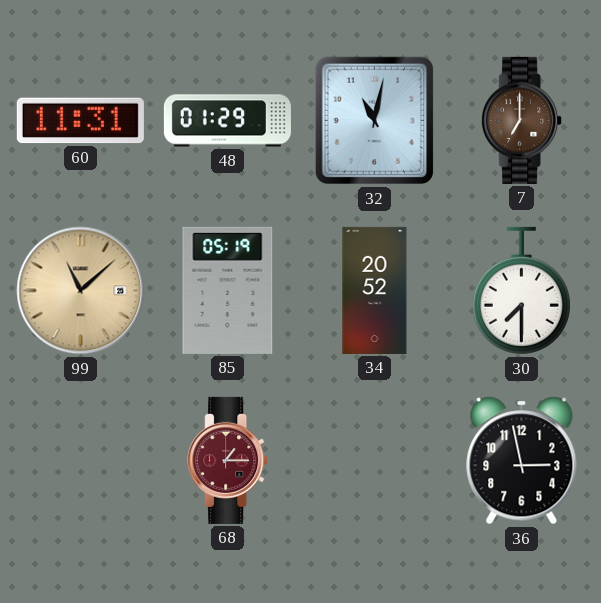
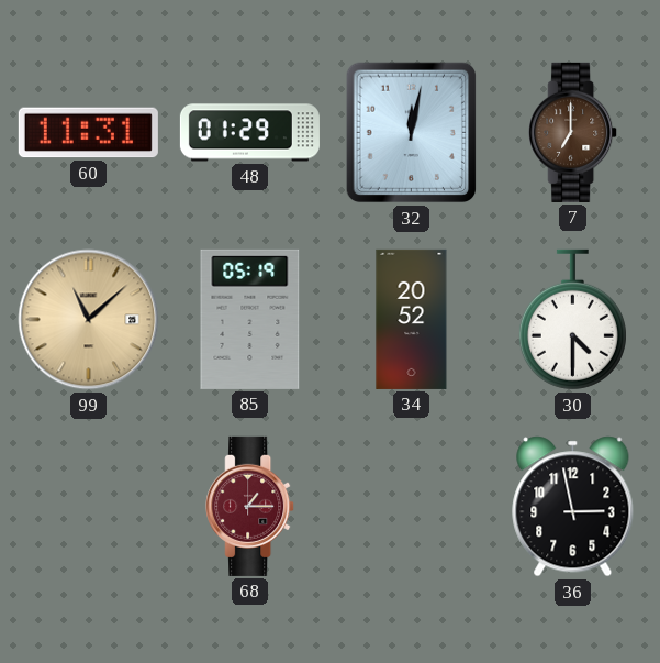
32: 11:02 -> 12:02 (412, 133)
30: 7:30 -> 4:30 (572, 320)
